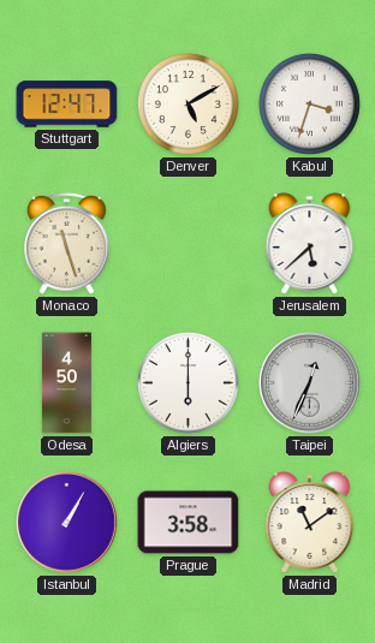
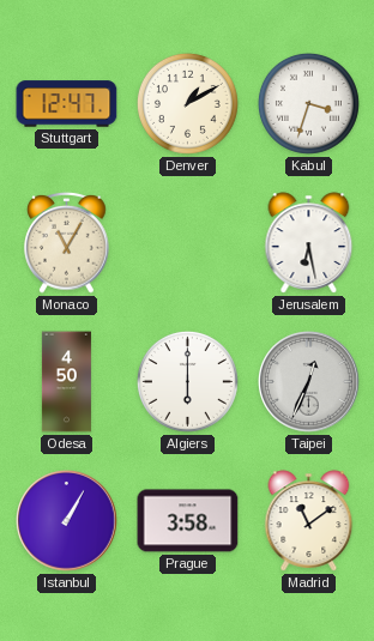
Denver: 5:10 -> 1:10 (187, 103)
Monaco: 11:27 -> 11:05 (67, 242)
Jerusalem: 5:38 -> 6:28 (309, 243)
